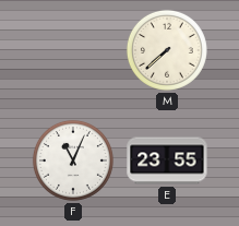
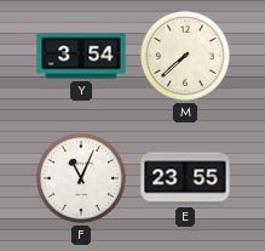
Y: none -> 3:54 (81, 56)
